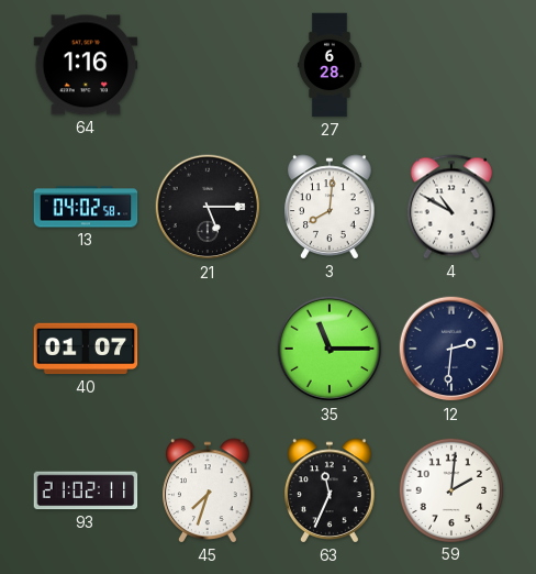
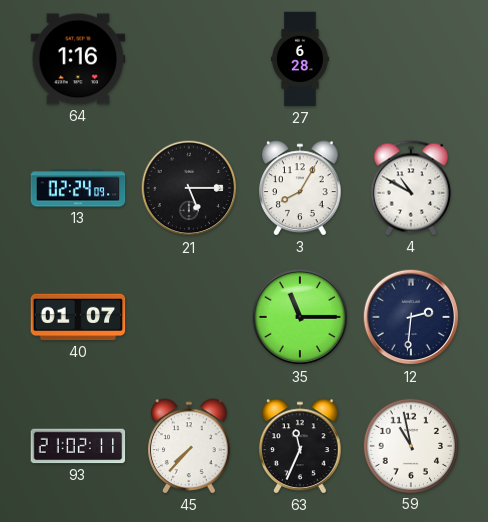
13: 04:02 -> 02:24 (78, 188)
3: 8:01 -> 8:05 (300, 188)
45: 7:33 -> 7:37 (189, 446)
59: 2:01 -> 10:58 (410, 445)
